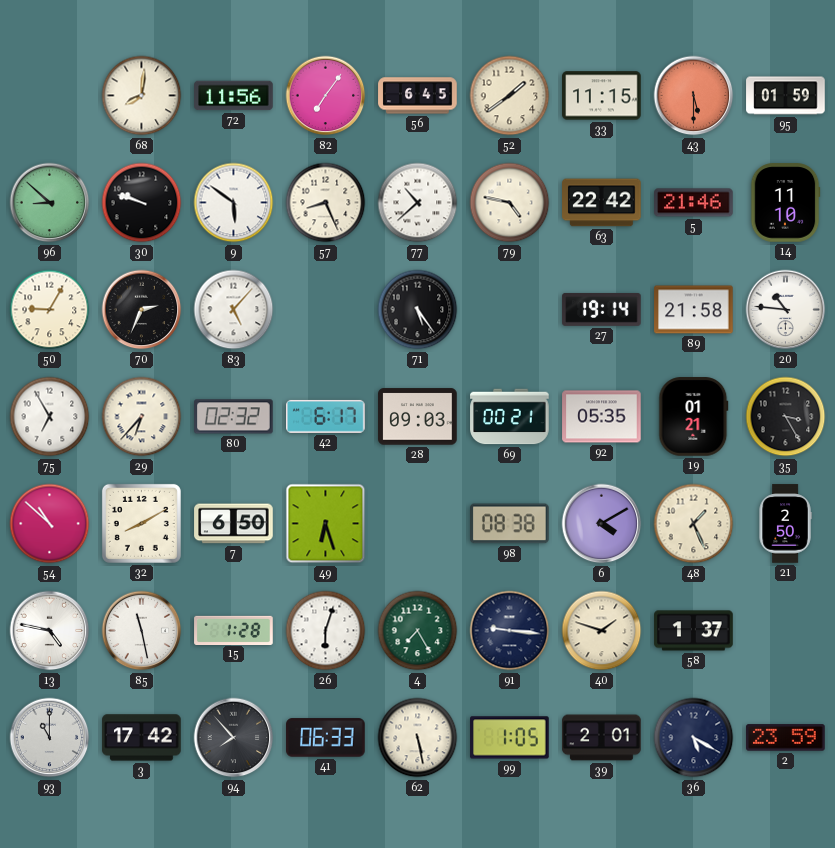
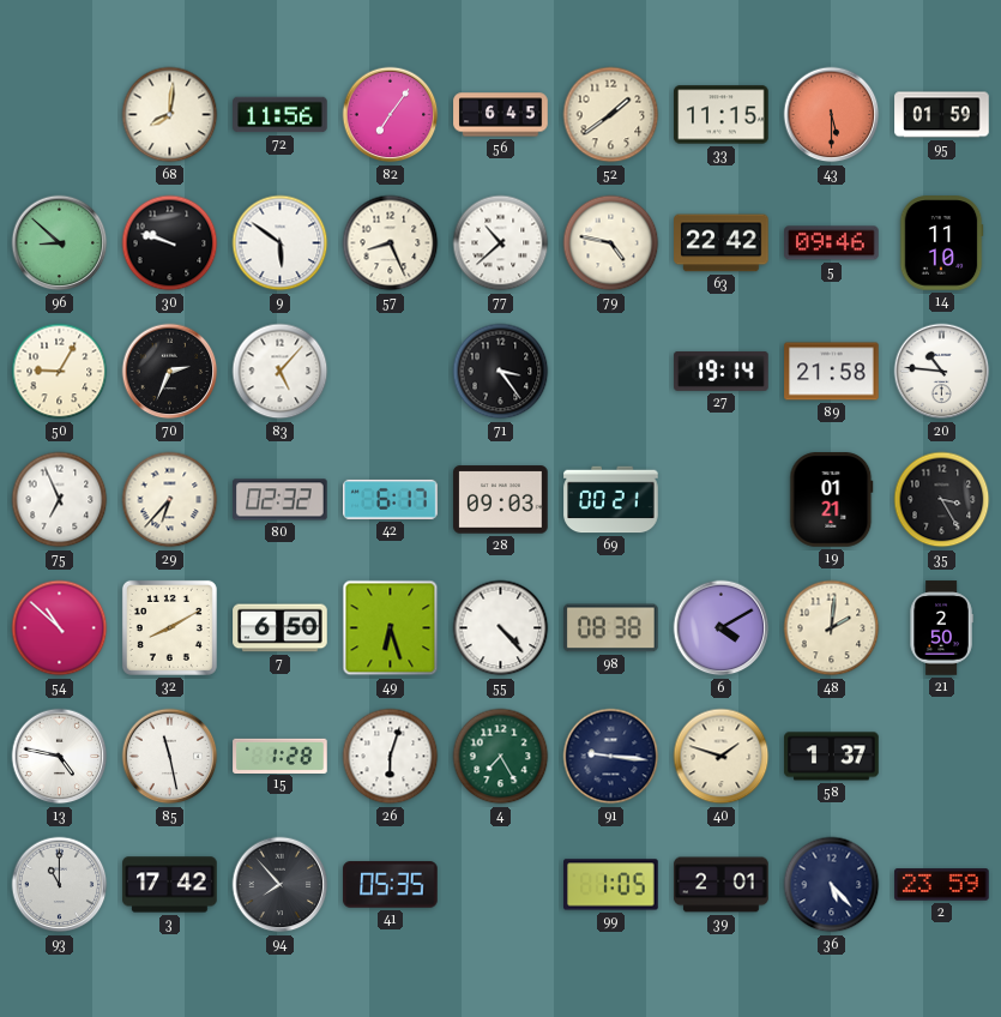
5: 21:46 -> 09:46 (832, 243)
71: 5:24 -> 3:24 (501, 372)
75: 6:55 -> 6:56 (60, 500)
92: 05:35 -> none (602, 417)
55: none -> 4:23 (501, 628)
48: 1:26 -> 2:01 (832, 628)
41: 06:33 -> 05:35 (391, 885)
62: 5:28 -> none (418, 738)
36: 5:20 -> 5:23 (832, 885)
